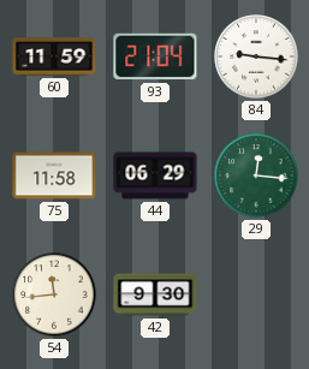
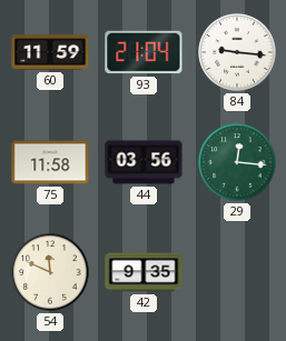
44: 06:29 -> 03:56 (144, 162)
54: 11:44 -> 11:49 (50, 272)
42: 9:30 -> 9:35 (144, 272)
